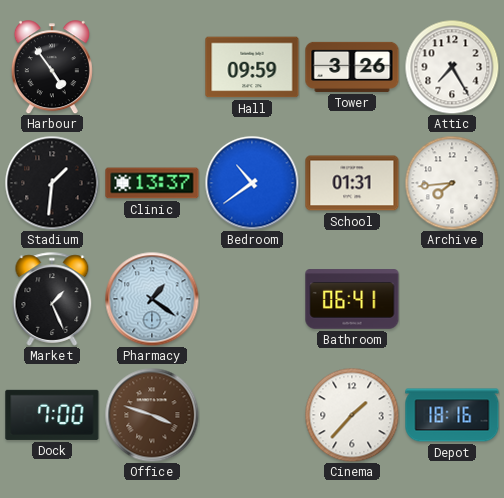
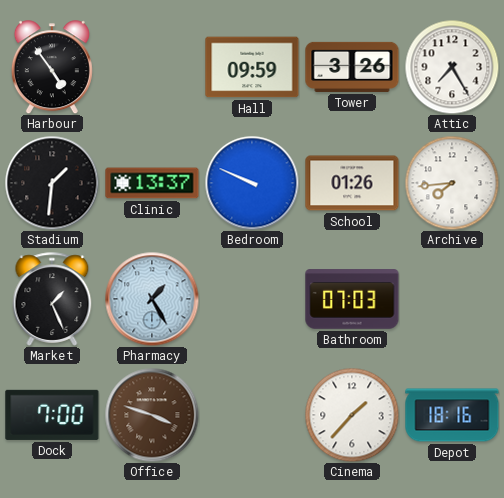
Bedroom: 10:39 -> 9:49 (252, 183)
School: 01:31 -> 01:26 (352, 183)
Pharmacy: 1:21 -> 1:25 (152, 299)
Bathroom: 06:41 -> 07:03 (352, 299)
